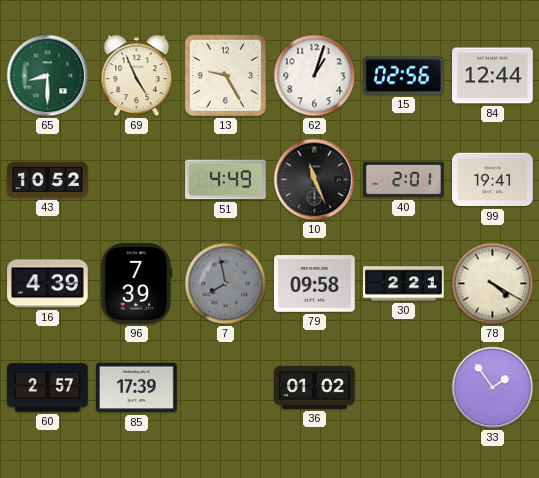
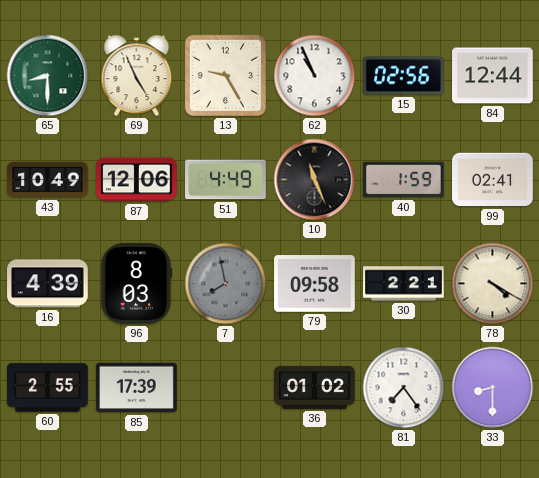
62: 1:03 -> 10:56 (315, 76)
43: 10:52 -> 10:49 (48, 180)
87: none -> 12:06 (137, 180)
40: 2:01 -> 1:59 (404, 180)
99: 19:41 -> 02:41 (493, 180)
96: 7:39 -> 8:03 (137, 284)
60: 2:57 -> 2:55 (48, 388)
81: none -> 7:24 (404, 388)
33: 1:54 -> 8:30 (493, 388)
